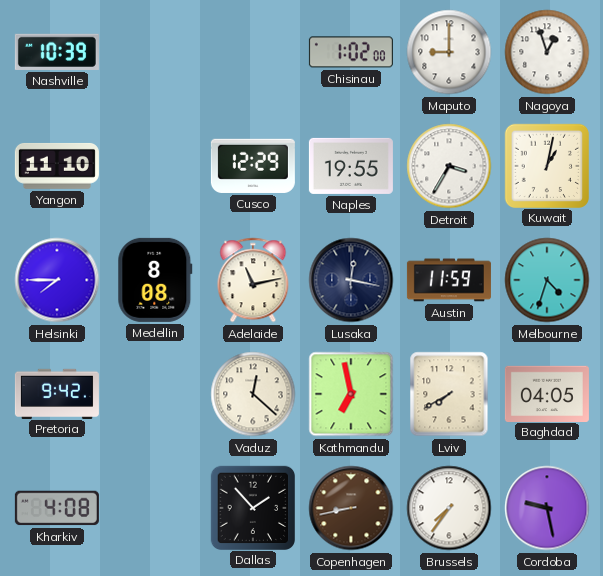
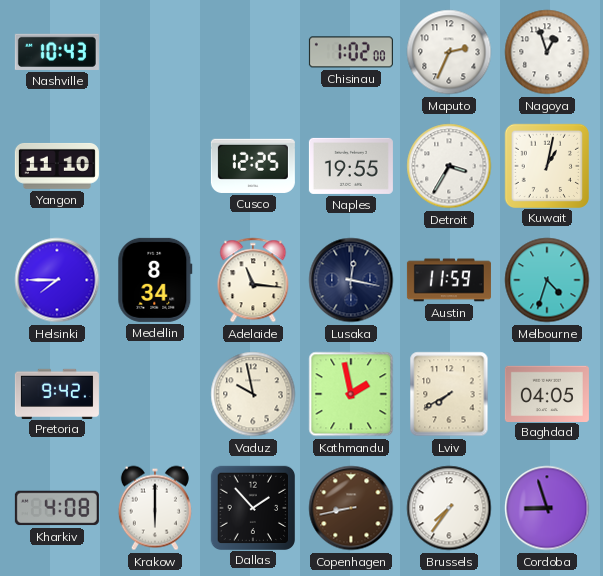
Nashville: 10:39 -> 10:43 (57, 52)
Maputo: 9:00 -> 2:34 (449, 52)
Cusco: 12:29 -> 12:25 (253, 166)
Medellin: 8:08 -> 8:34 (155, 280)
Adelaide: 11:13 -> 11:16 (253, 280)
Vaduz: 12:22 -> 9:58 (253, 394)
Kathmandu: 6:58 -> 1:58 (351, 394)
Krakow: none -> 6:00 (155, 508)
Cordoba: 9:28 -> 8:57 (547, 508)
